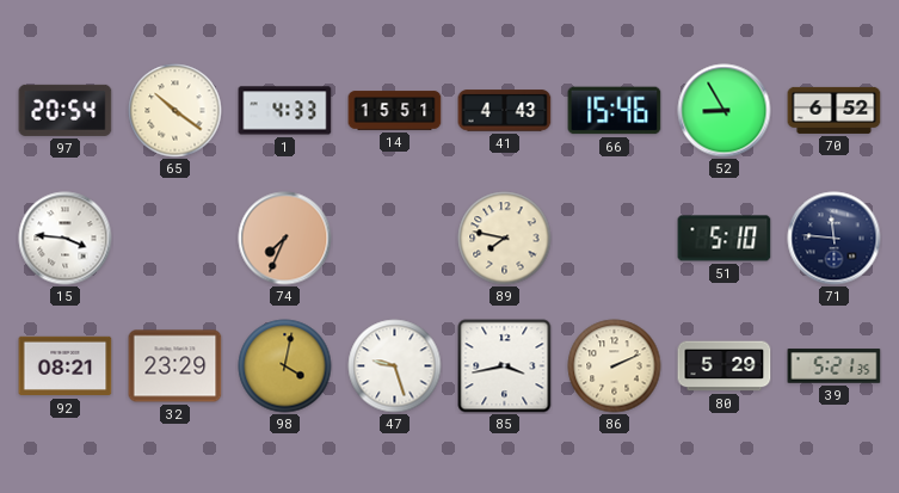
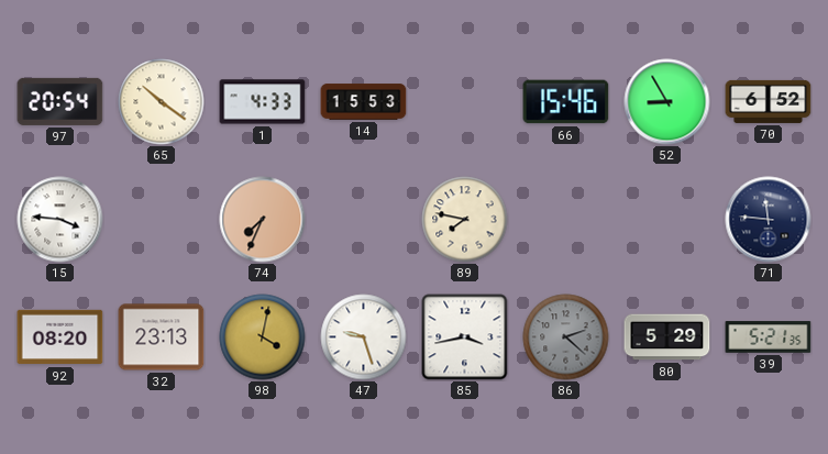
14: 15:51 -> 15:53 (364, 102)
41: 4:43 -> none (505, 111)
51: 5:10 -> none (725, 239)
92: 08:21 -> 08:20 (60, 337)
32: 23:29 -> 23:13 (162, 337)
86: 2:11 -> 2:22 (566, 337)
86 dial: cream -> grey (566, 337)
